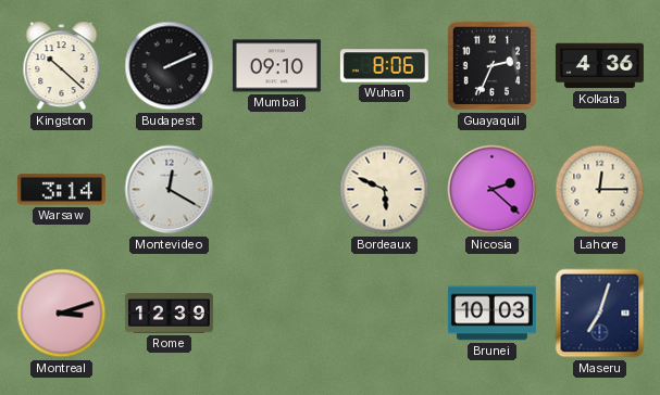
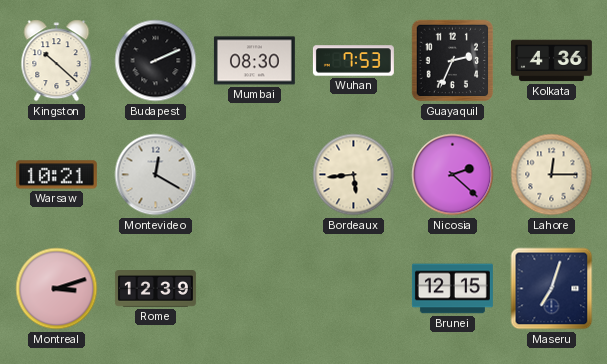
Mumbai: 09:10 -> 08:30 (254, 61)
Wuhan: 8:06 -> 7:53 (353, 61)
Warsaw: 3:14 -> 10:21 (56, 175)
Bordeaux: 5:49 -> 5:44 (354, 175)
Brunei: 10:03 -> 12:15 (452, 289)
